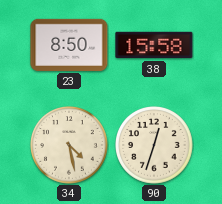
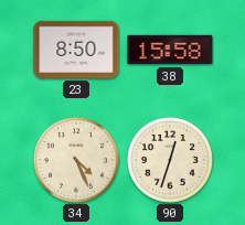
34: 4:28 -> 4:26 (77, 161)
